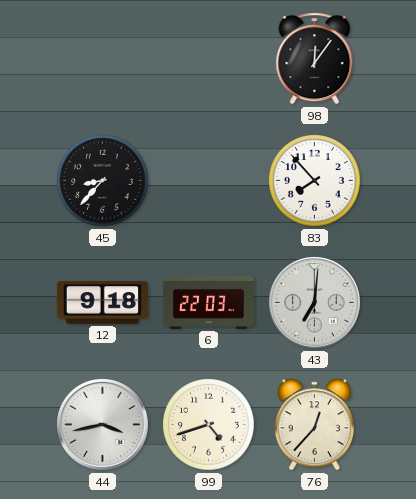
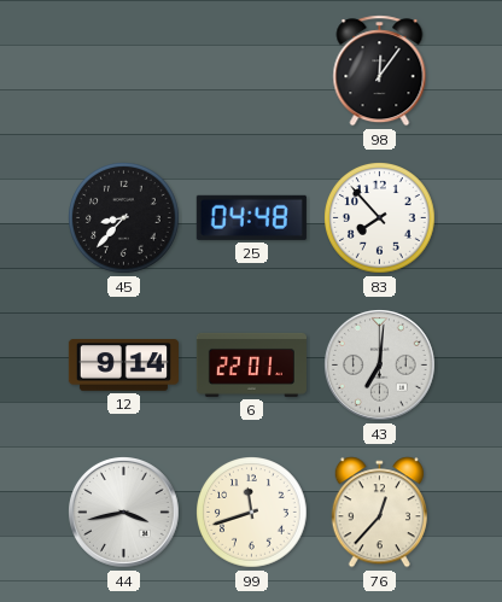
25: none -> 04:48 (251, 217)
12: 9:18 -> 9:14 (123, 366)
6: 22:03 -> 22:01 (251, 364)
99: 4:42 -> 11:42 (252, 513)
